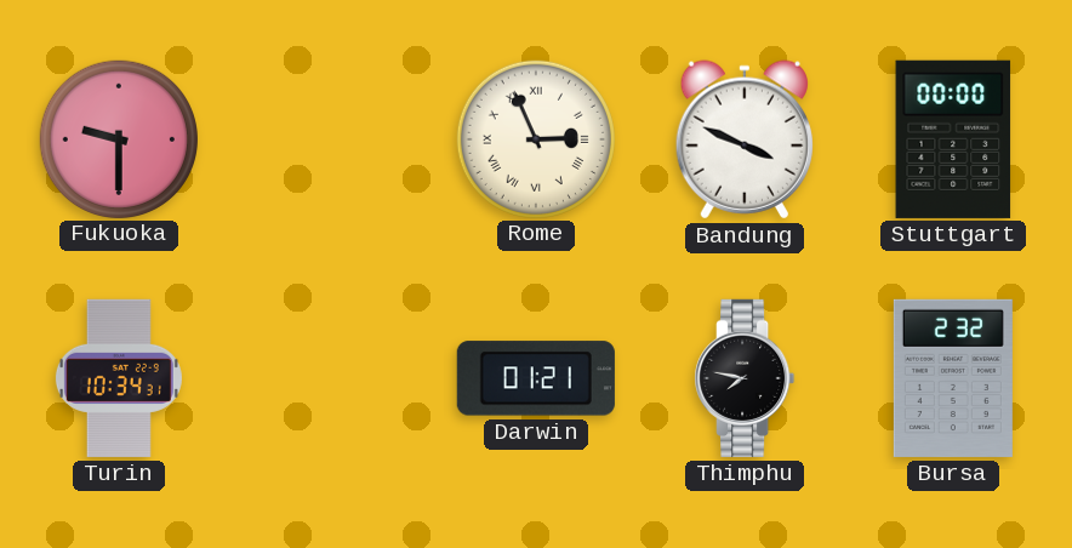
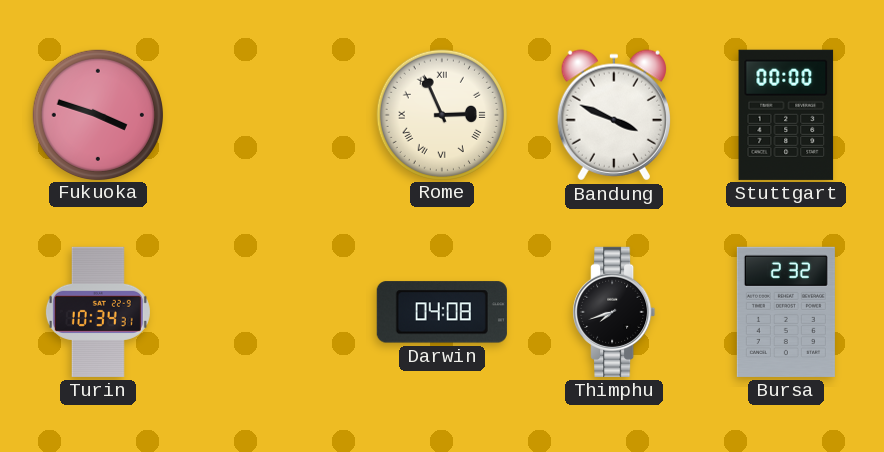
Fukuoka: 9:30 -> 3:48 (97, 114)
Darwin: 01:21 -> 04:08 (442, 312)
Thimphu: 7:47 -> 7:42 (614, 312)
